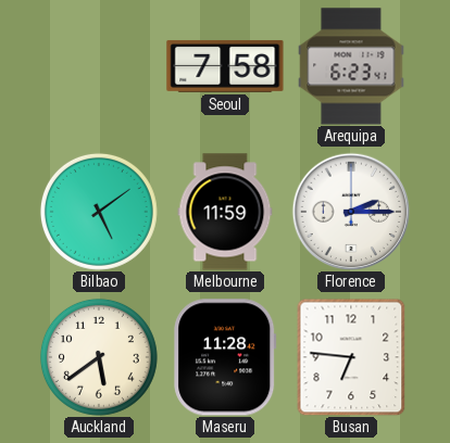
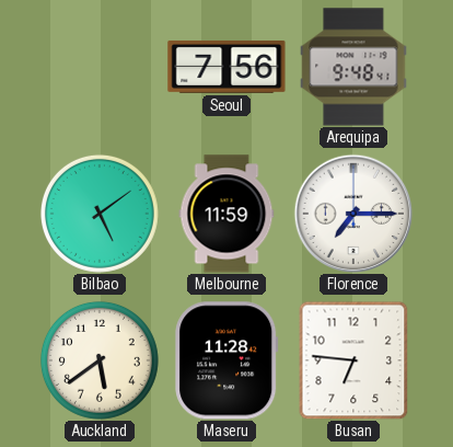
Seoul: 7:58 -> 7:56 (226, 67)
Arequipa: 6:23 -> 9:48 (353, 67)
Florence: 2:15 -> 7:15 (353, 214)
